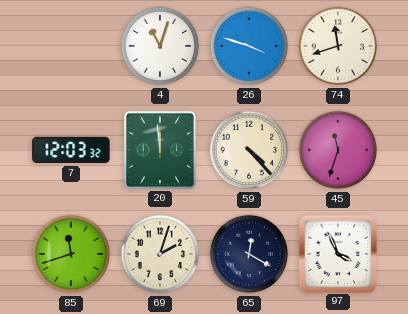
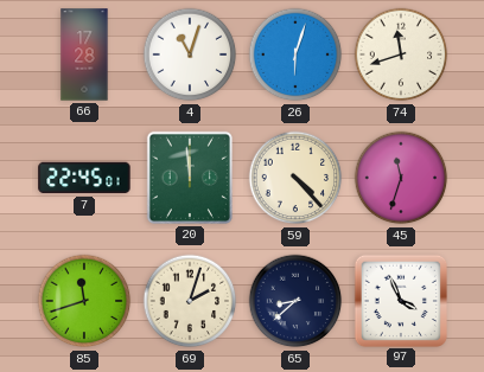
66: none -> 17:28 (84, 54)
26: 3:48 -> 6:03 (295, 54)
7: 12:03 -> 22:45 (84, 178)
65: 12:20 -> 8:38 (295, 301)
